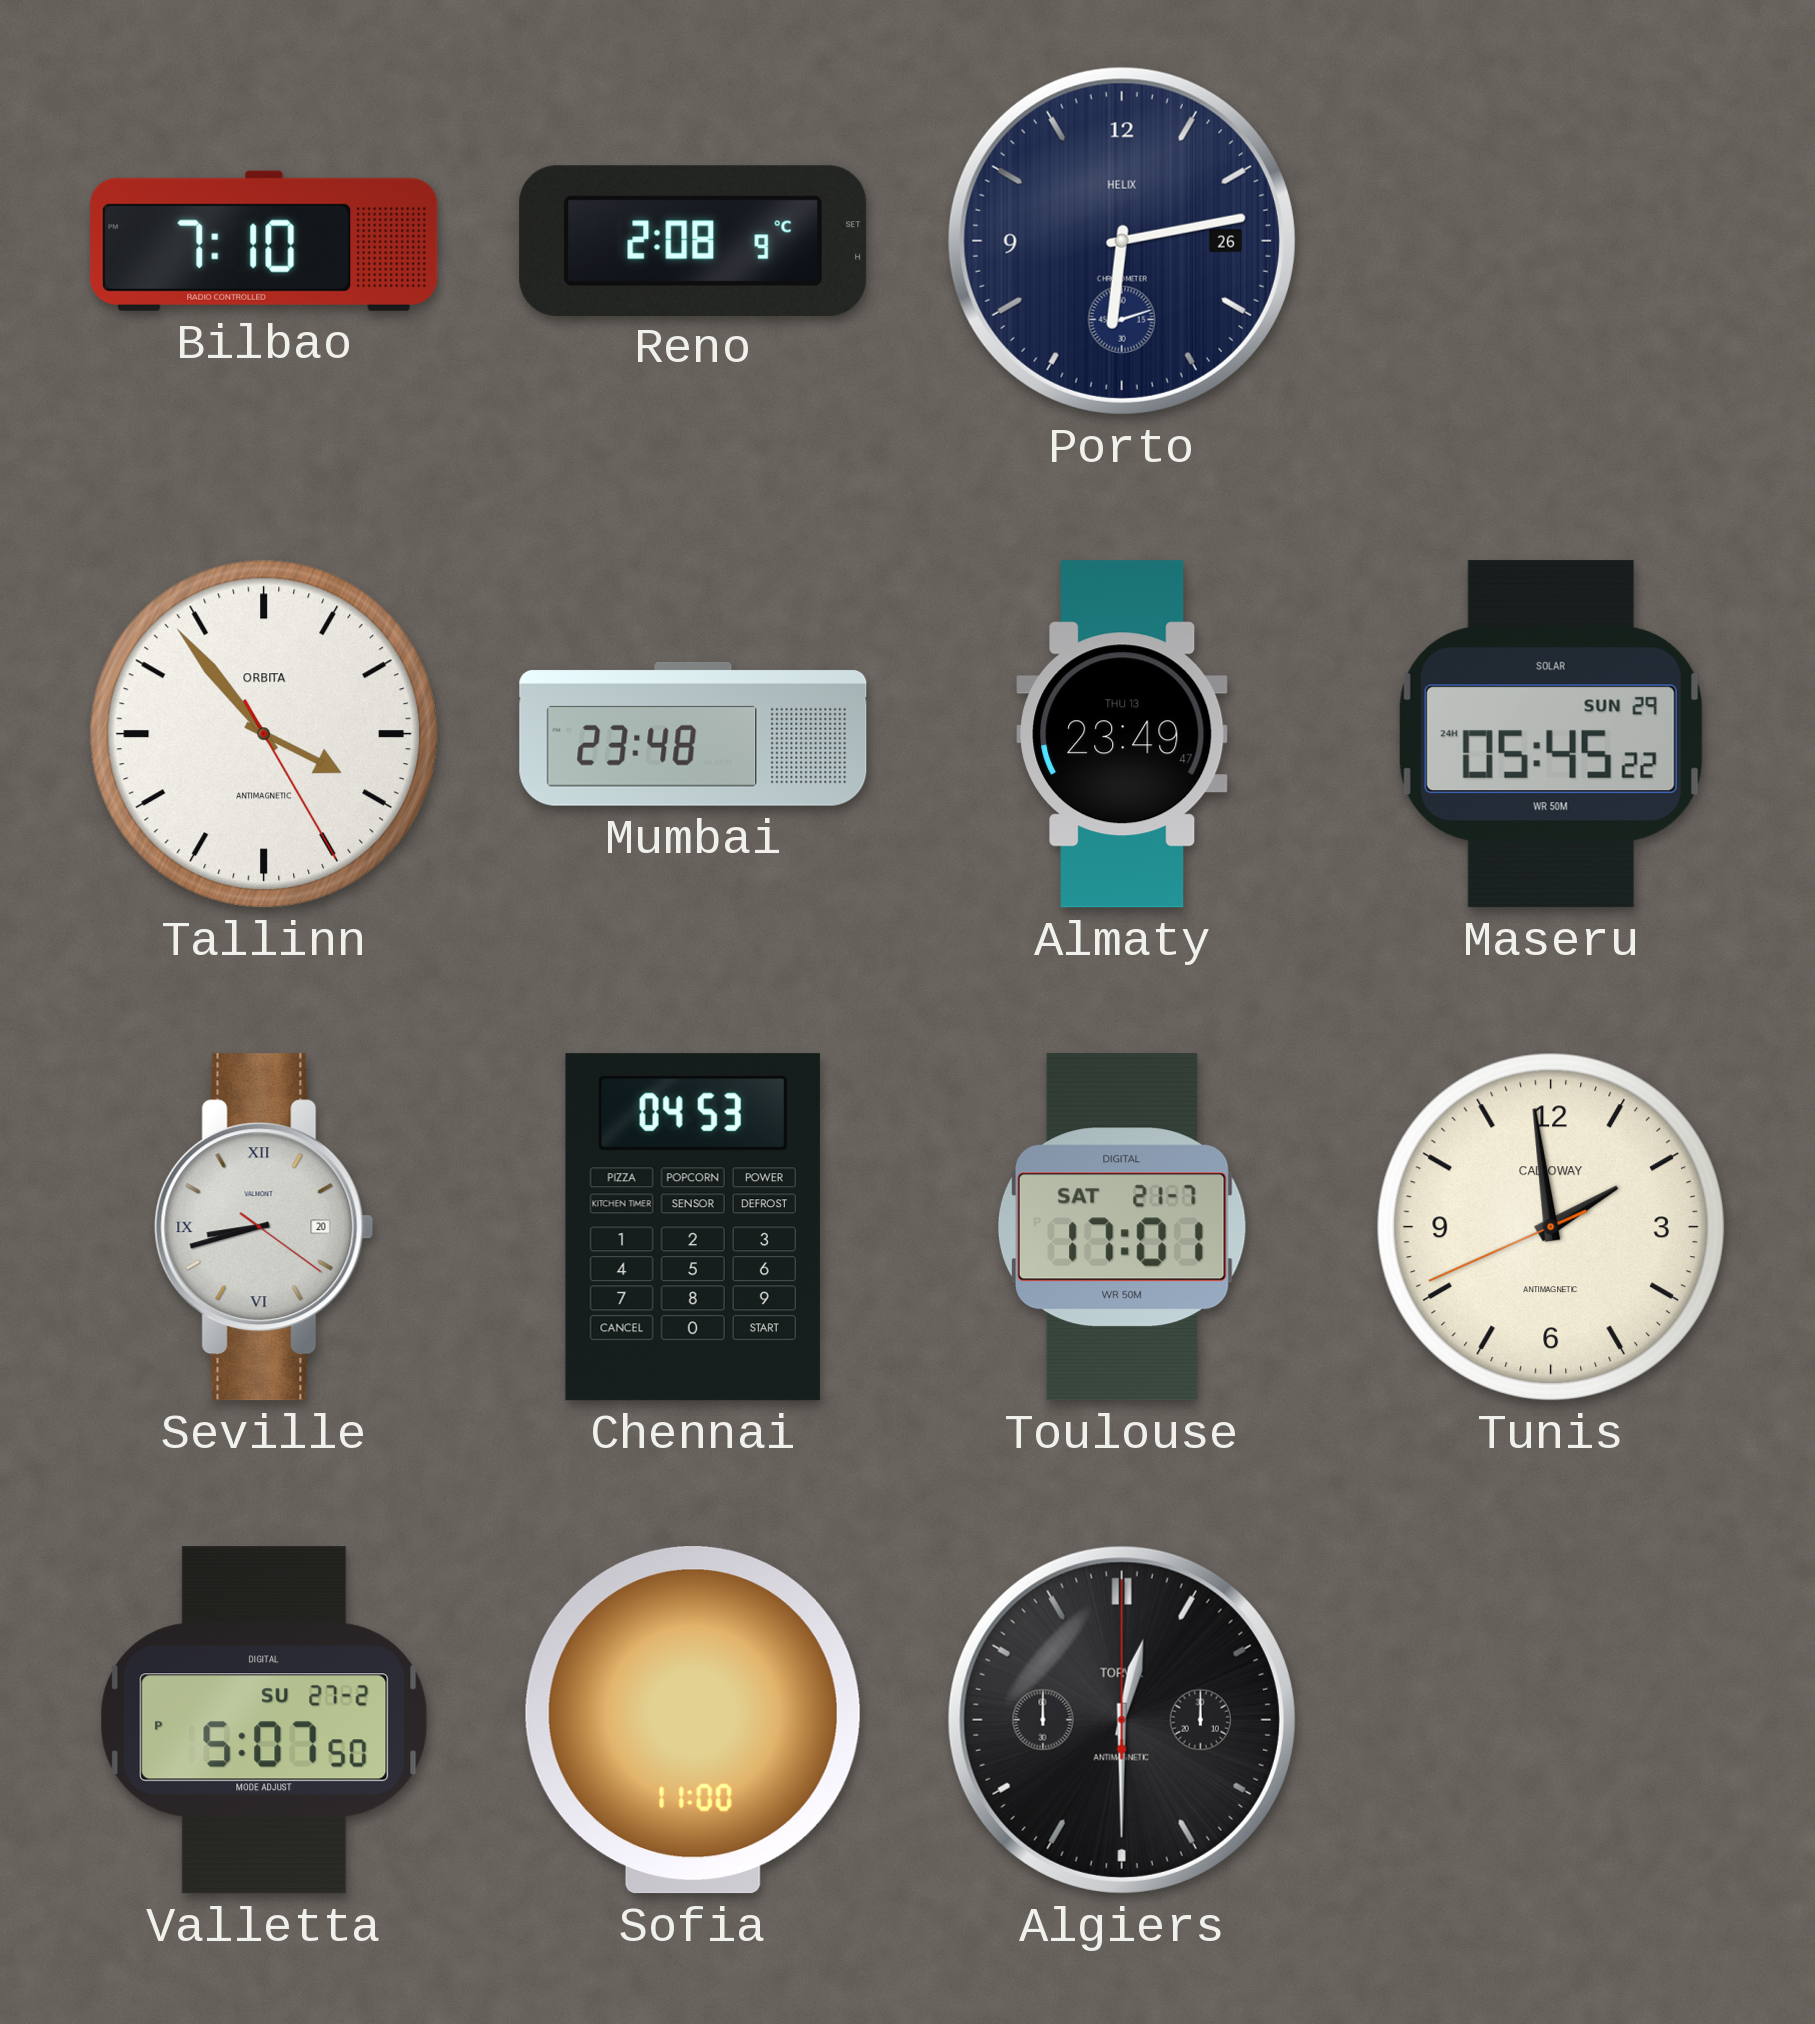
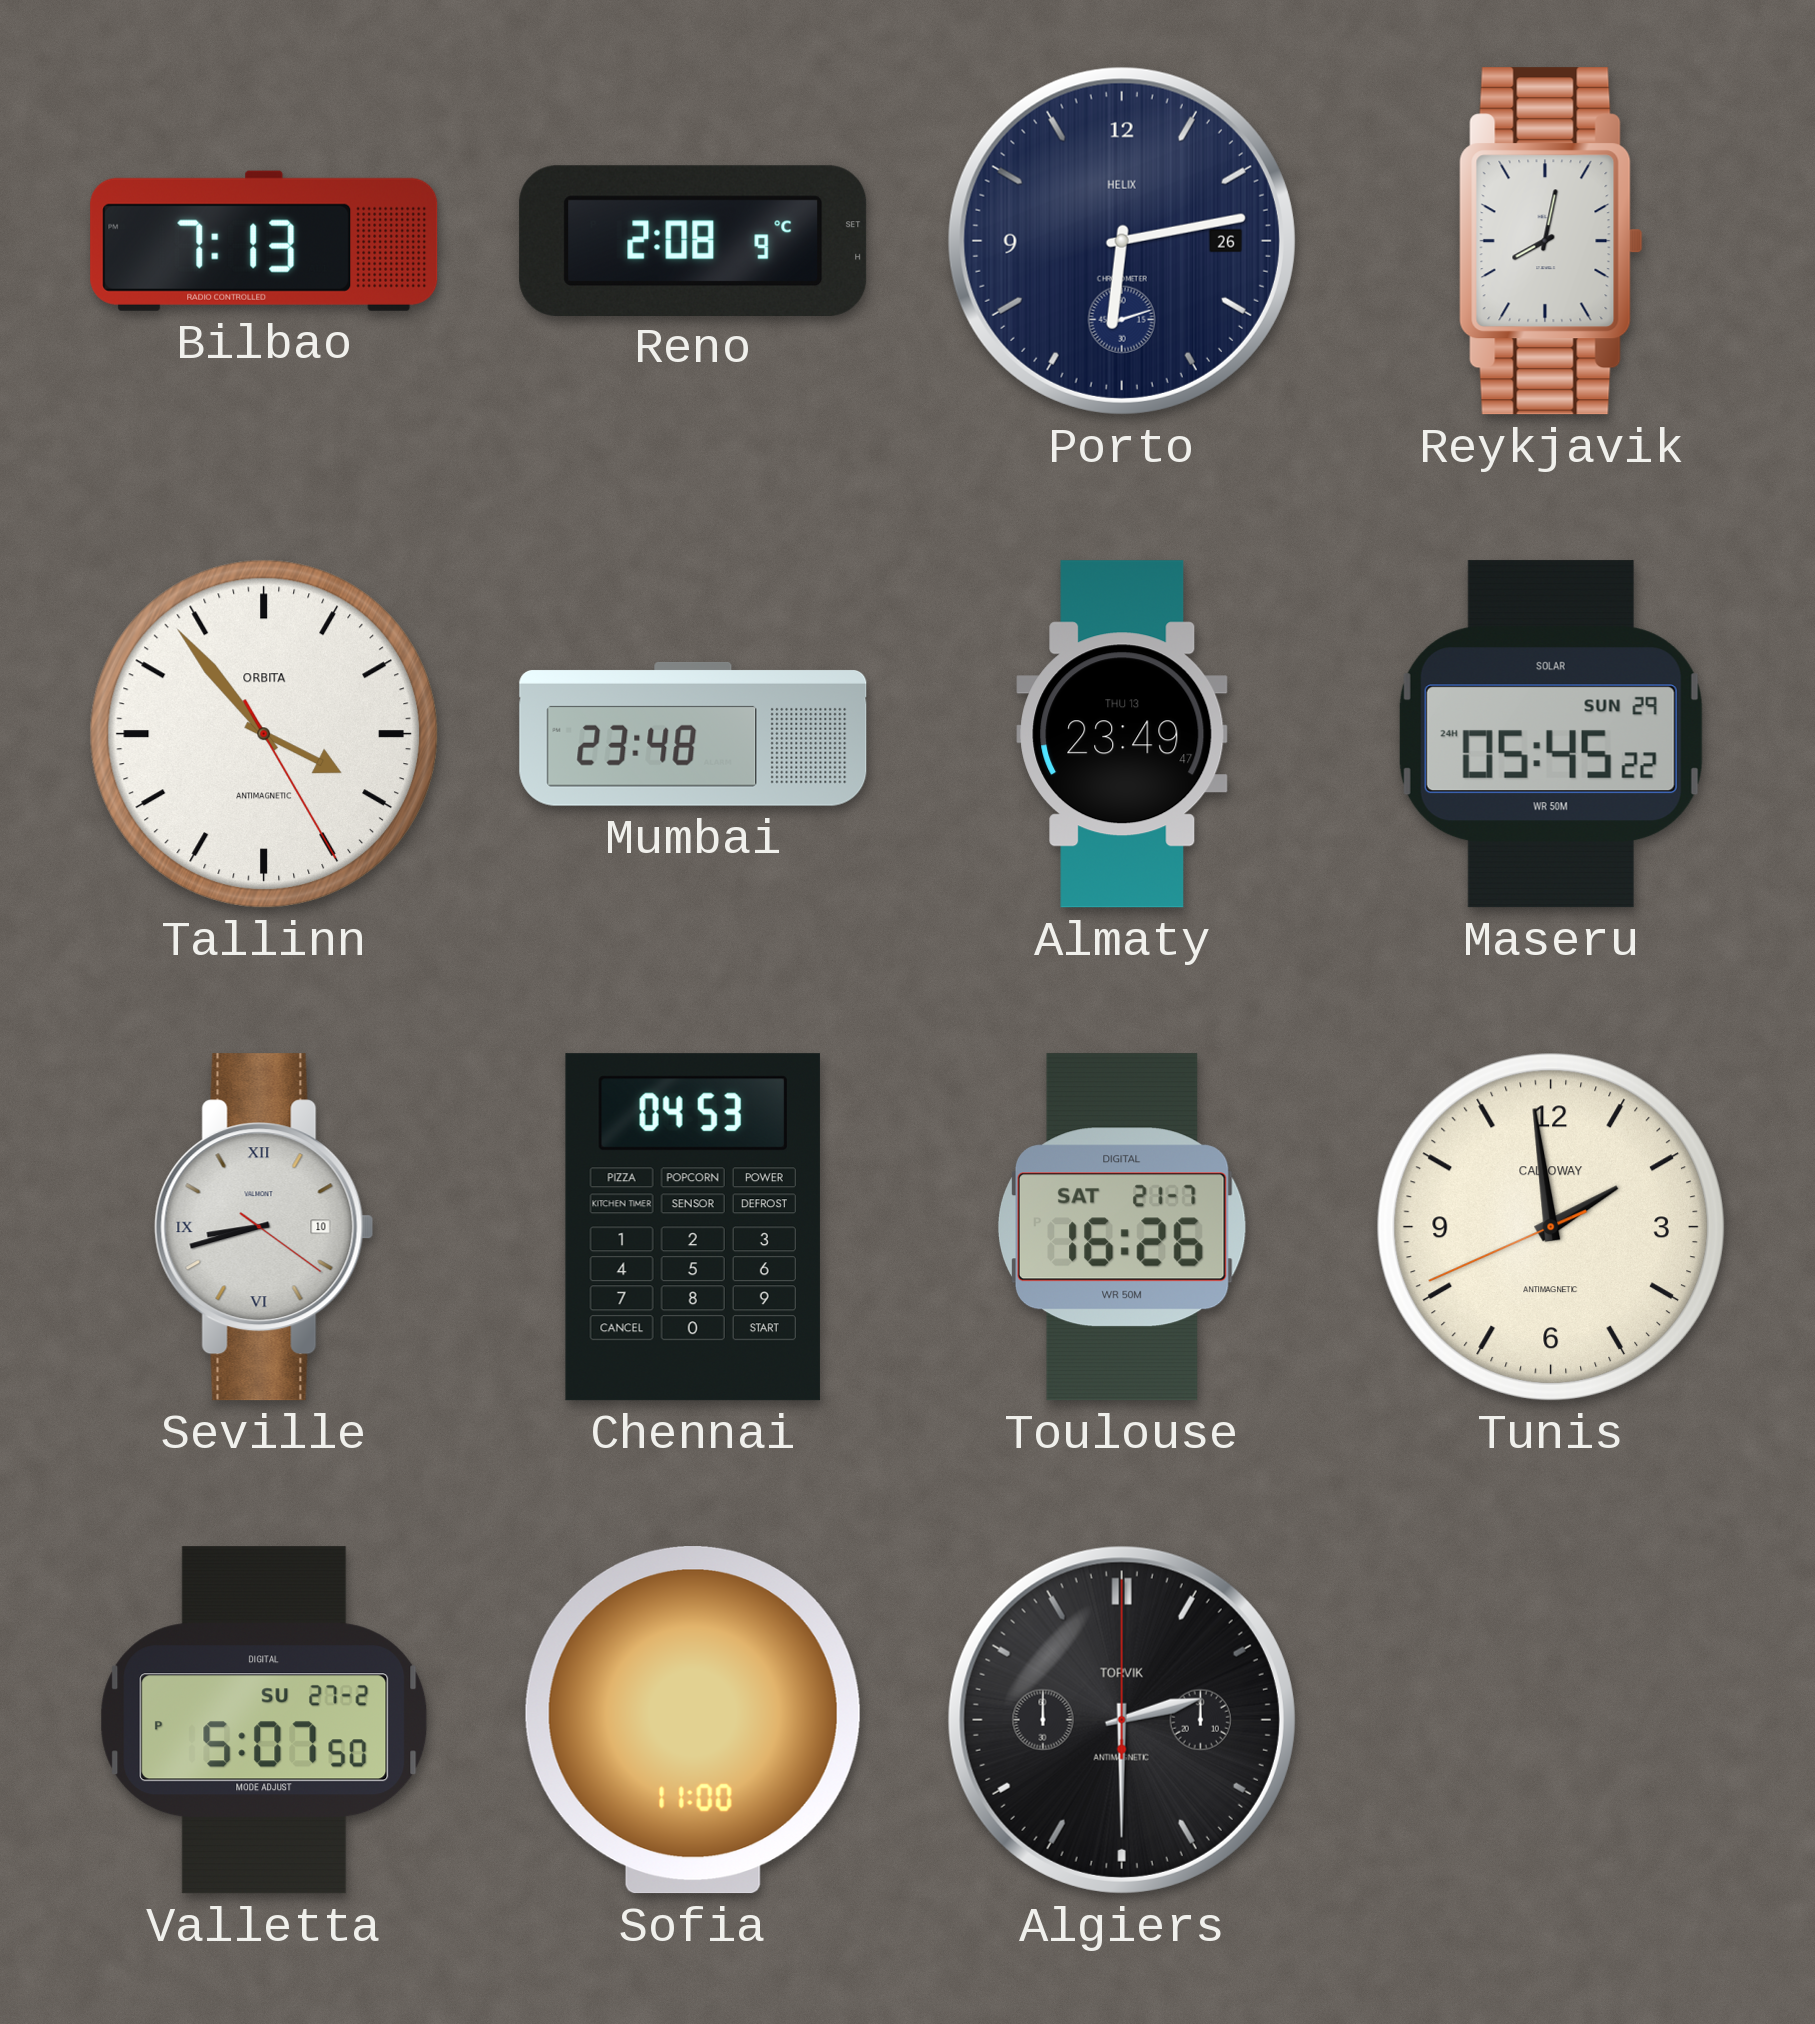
Bilbao: 7:10 -> 7:13 (264, 241)
Reykjavik: none -> 8:02 (1551, 241)
Seville date: 20 -> 10 (264, 1227)
Toulouse: 17:01 -> 16:26 (1122, 1227)
Algiers: 12:30 -> 2:30 (1122, 1720)
